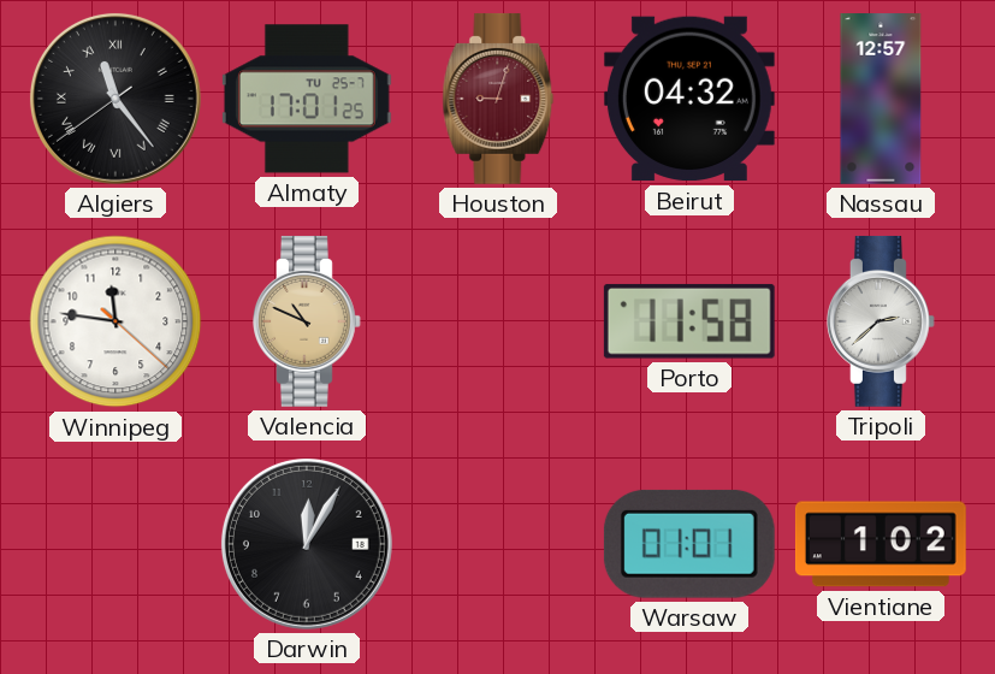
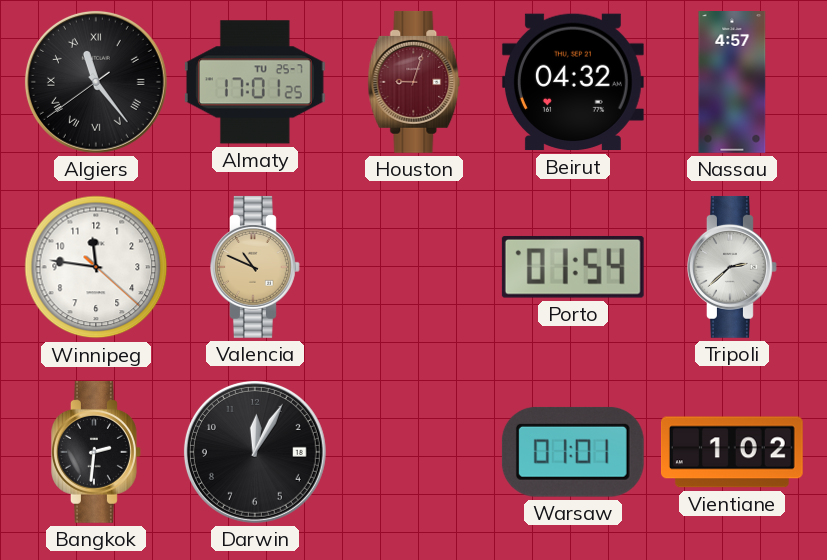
Nassau: 12:57 -> 4:57 (732, 83)
Porto: 11:58 -> 01:54 (573, 267)
Bangkok: none -> 2:31 (97, 452)
